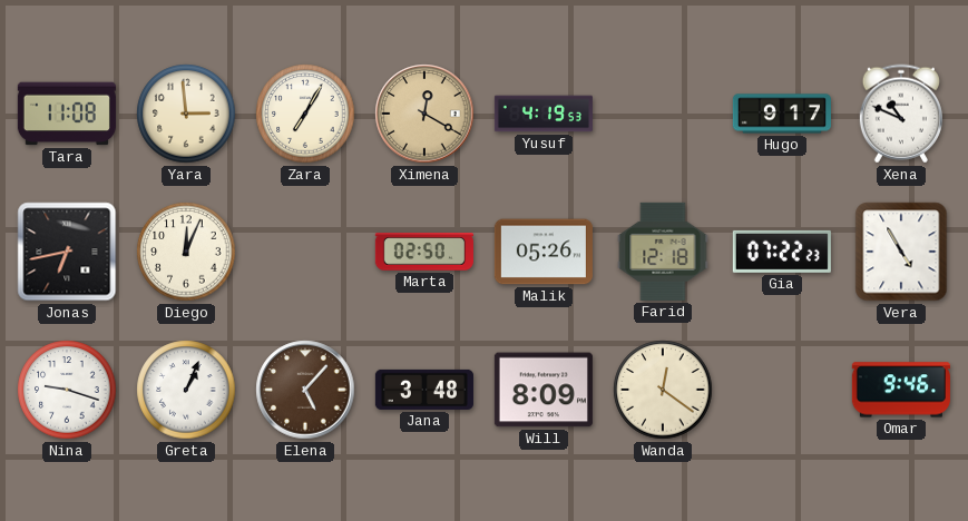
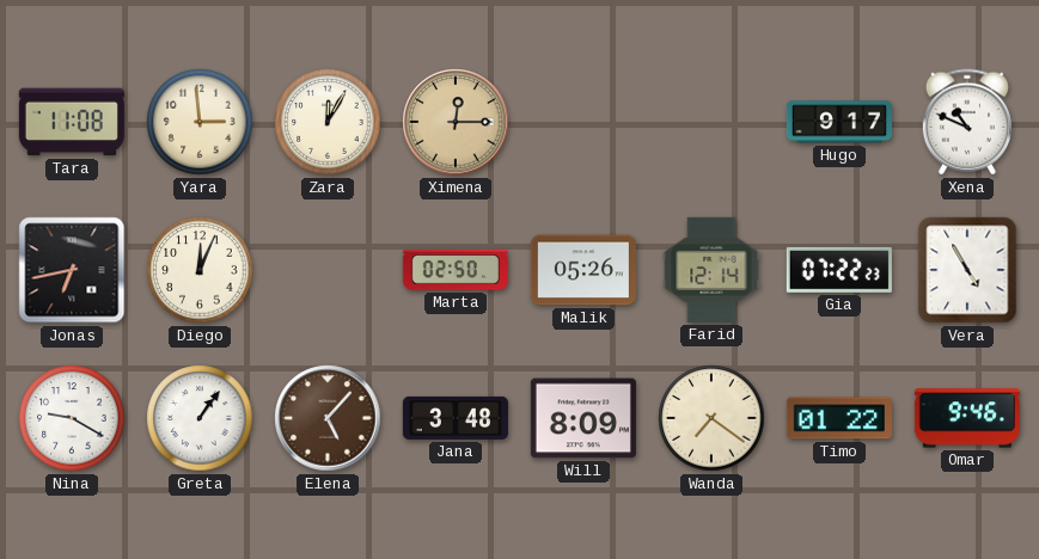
Zara: 7:05 -> 12:05 (328, 122)
Ximena: 12:20 -> 12:15 (456, 122)
Yusuf: 4:19 -> none (544, 114)
Farid: 12:18 -> 12:14 (711, 270)
Nina: 9:18 -> 9:20 (72, 418)
Greta: 1:04 -> 1:06 (200, 418)
Wanda: 12:21 -> 7:21 (711, 418)
Timo: none -> 01:22 (839, 418)
